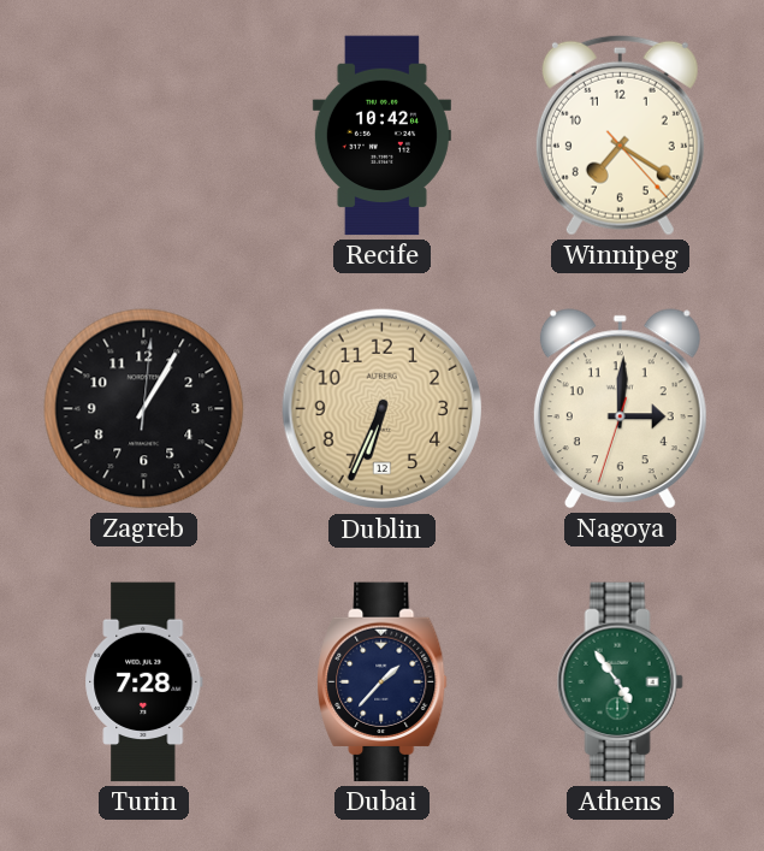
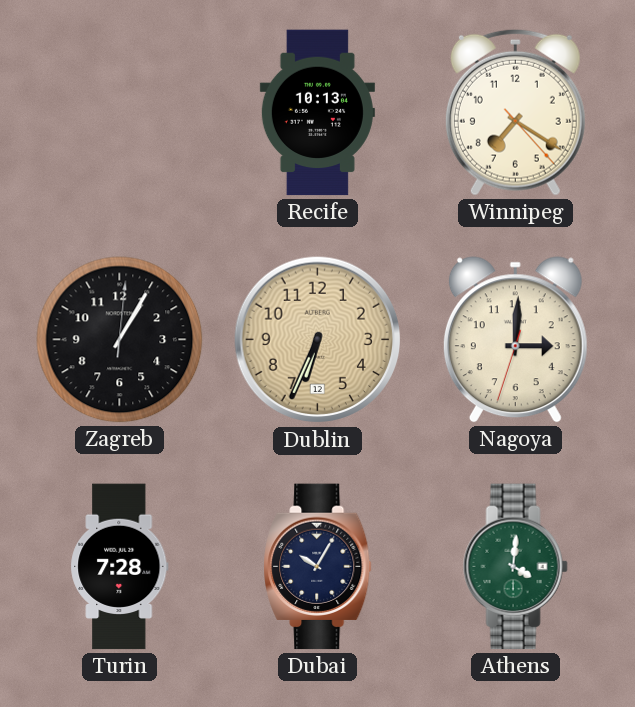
Recife: 10:42 -> 10:13 (317, 113)
Dubai: 1:37 -> 10:05 (318, 567)
Athens: 4:54 -> 4:01 (515, 567)
